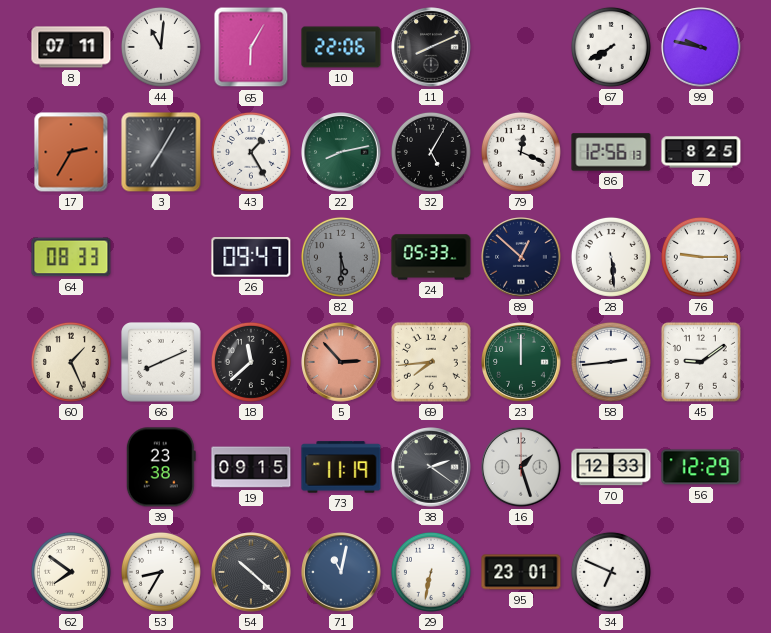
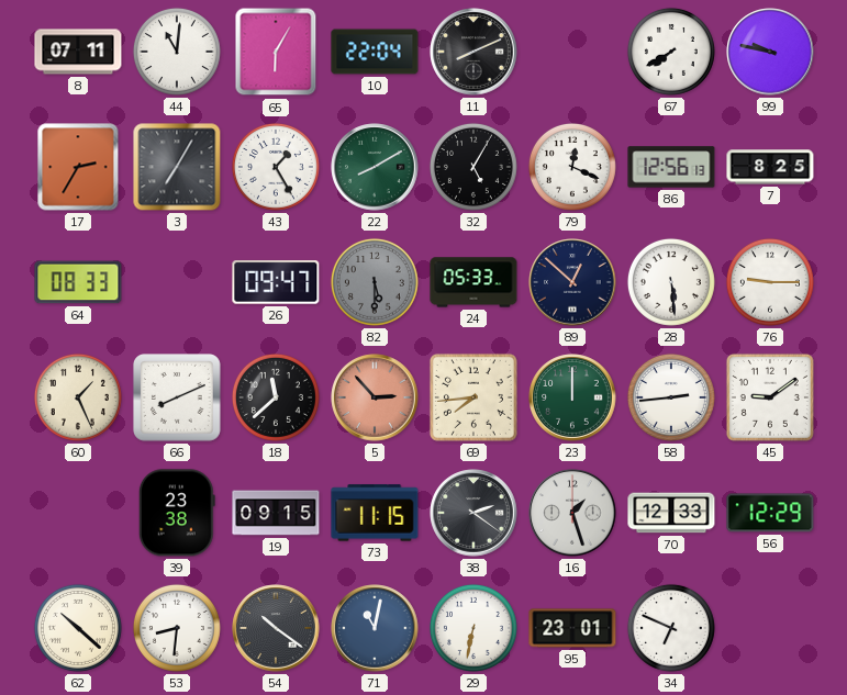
10: 22:06 -> 22:04 (375, 52)
22: 8:13 -> 8:10 (375, 167)
73: 11:19 -> 11:15 (375, 513)
62: 7:51 -> 10:22 (78, 628)
53: 8:35 -> 8:31 (177, 628)
54: 10:22 -> 10:21 (276, 628)
